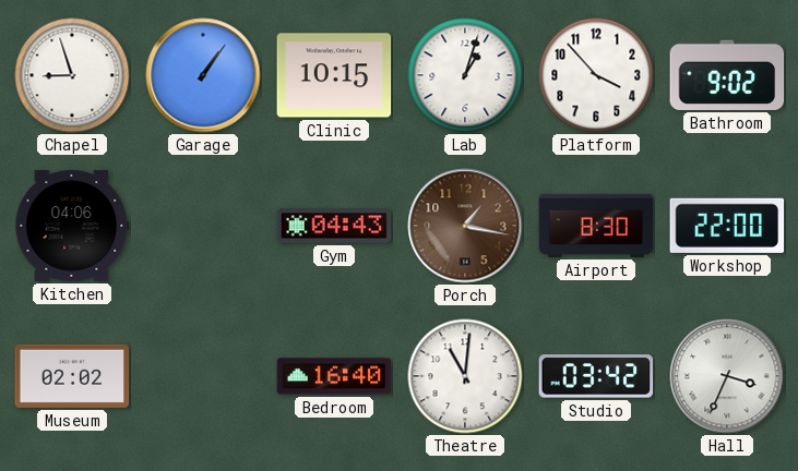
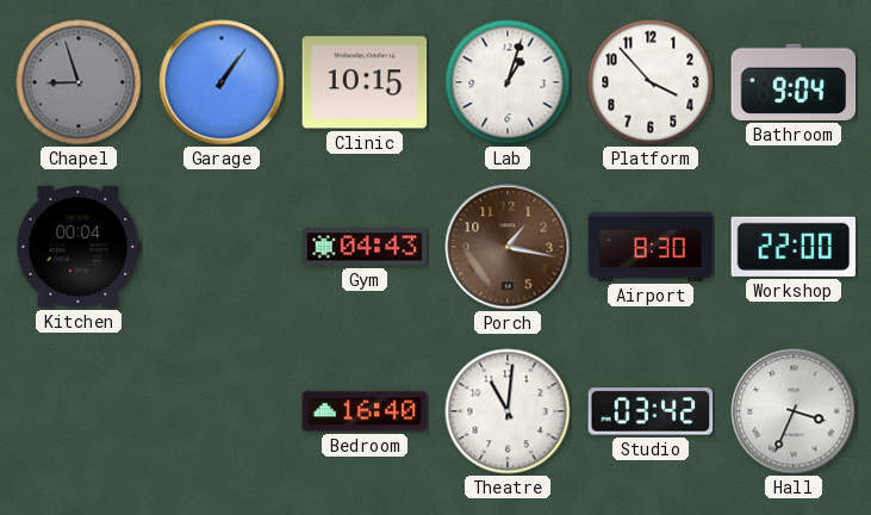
Chapel dial: white -> grey (79, 82)
Bathroom: 9:02 -> 9:04 (794, 82)
Kitchen: 04:06 -> 00:04 (79, 247)
Museum: 02:02 -> none (72, 376)
